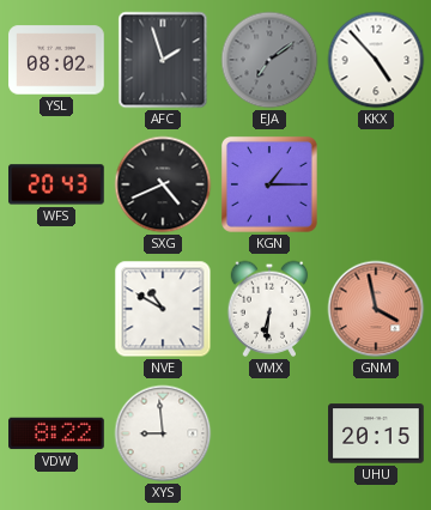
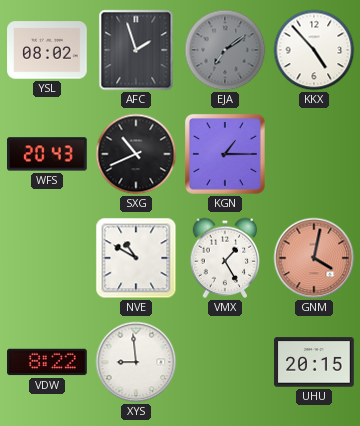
SXG: 4:41 -> 10:41 (136, 154)
VMX: 6:31 -> 1:25 (225, 258)
GNM: 3:58 -> 4:02 (314, 258)
